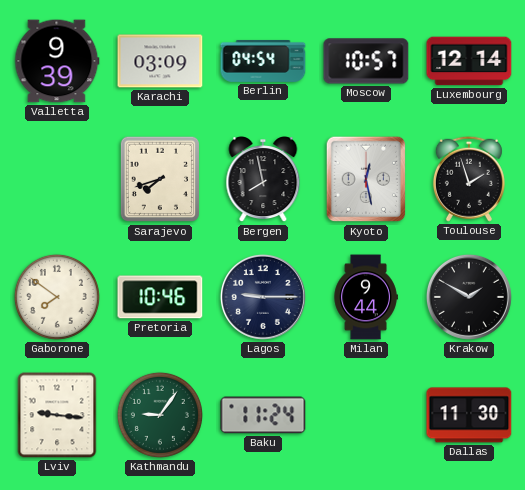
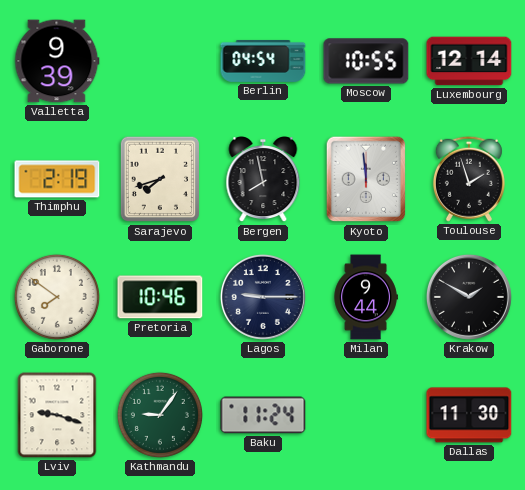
Karachi: 03:09 -> none (160, 61)
Moscow: 10:57 -> 10:55 (366, 61)
Thimphu: none -> 2:19 (57, 179)
Kyoto: 12:28 -> 11:59 (366, 179)
Lviv: 9:16 -> 9:18 (57, 415)
